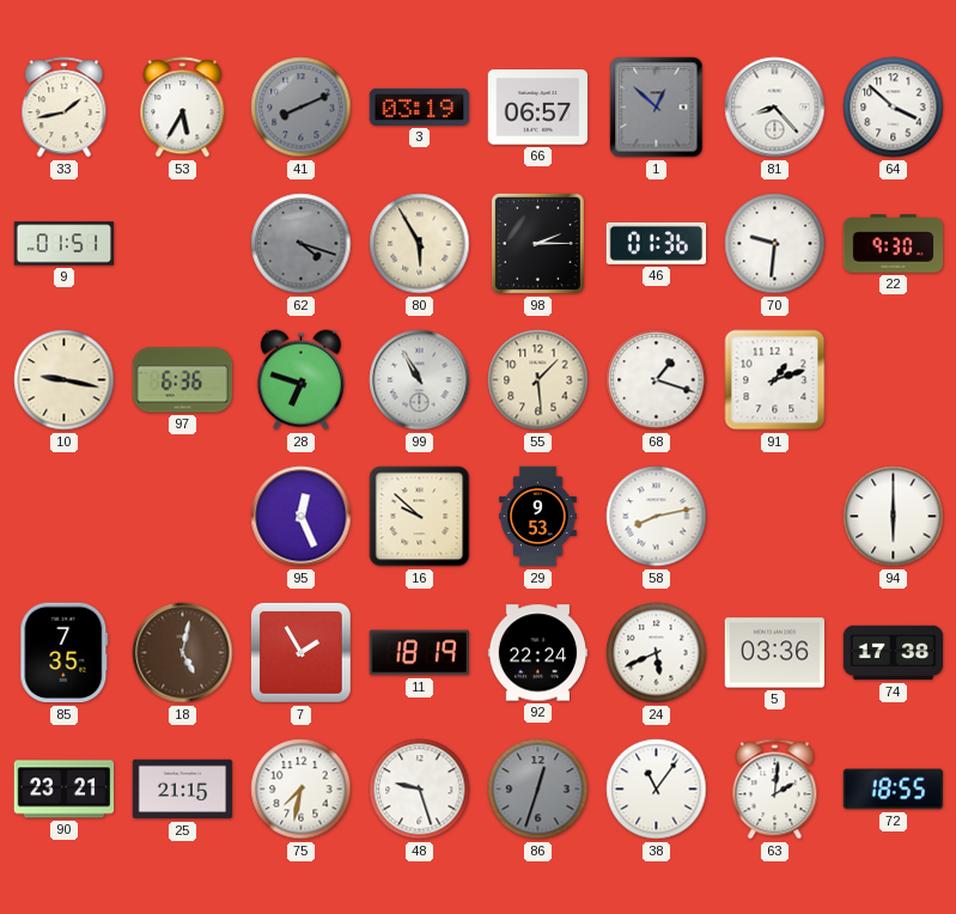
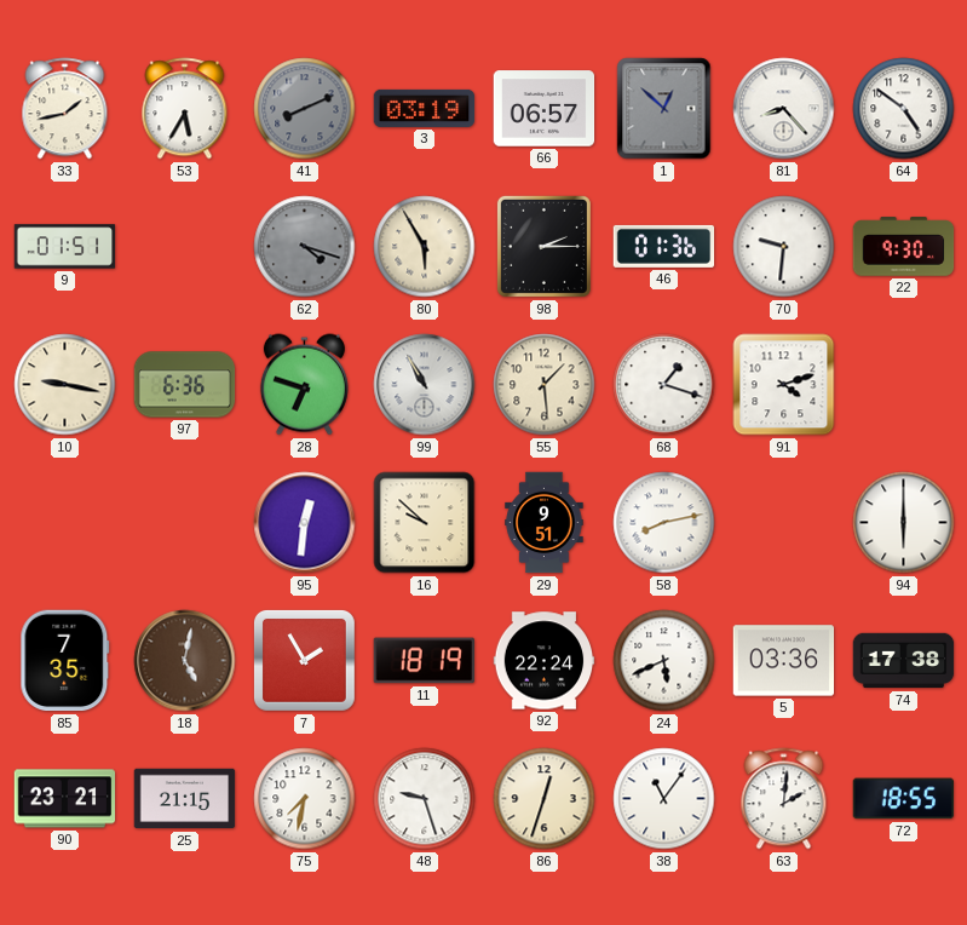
64: 3:52 -> 4:51 (904, 109)
91: 1:12 -> 4:12 (784, 385)
95: 12:26 -> 12:31 (305, 523)
29: 9:53 -> 9:51 (545, 523)
86 dial: grey -> cream (545, 799)
